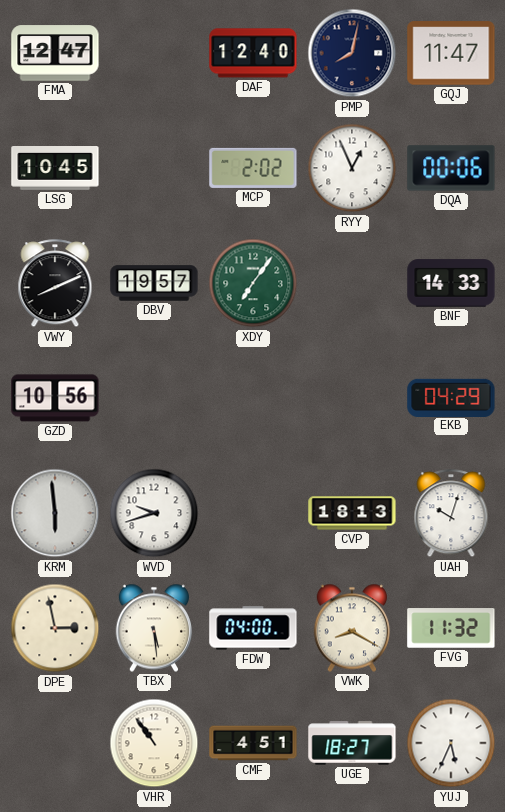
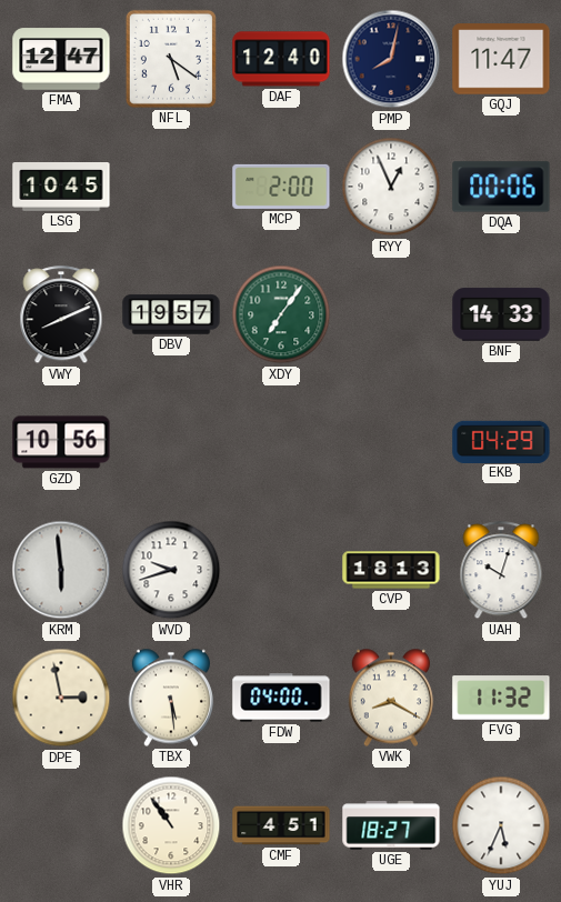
NFL: none -> 5:21 (171, 59)
MCP: 2:02 -> 2:00 (281, 187)
